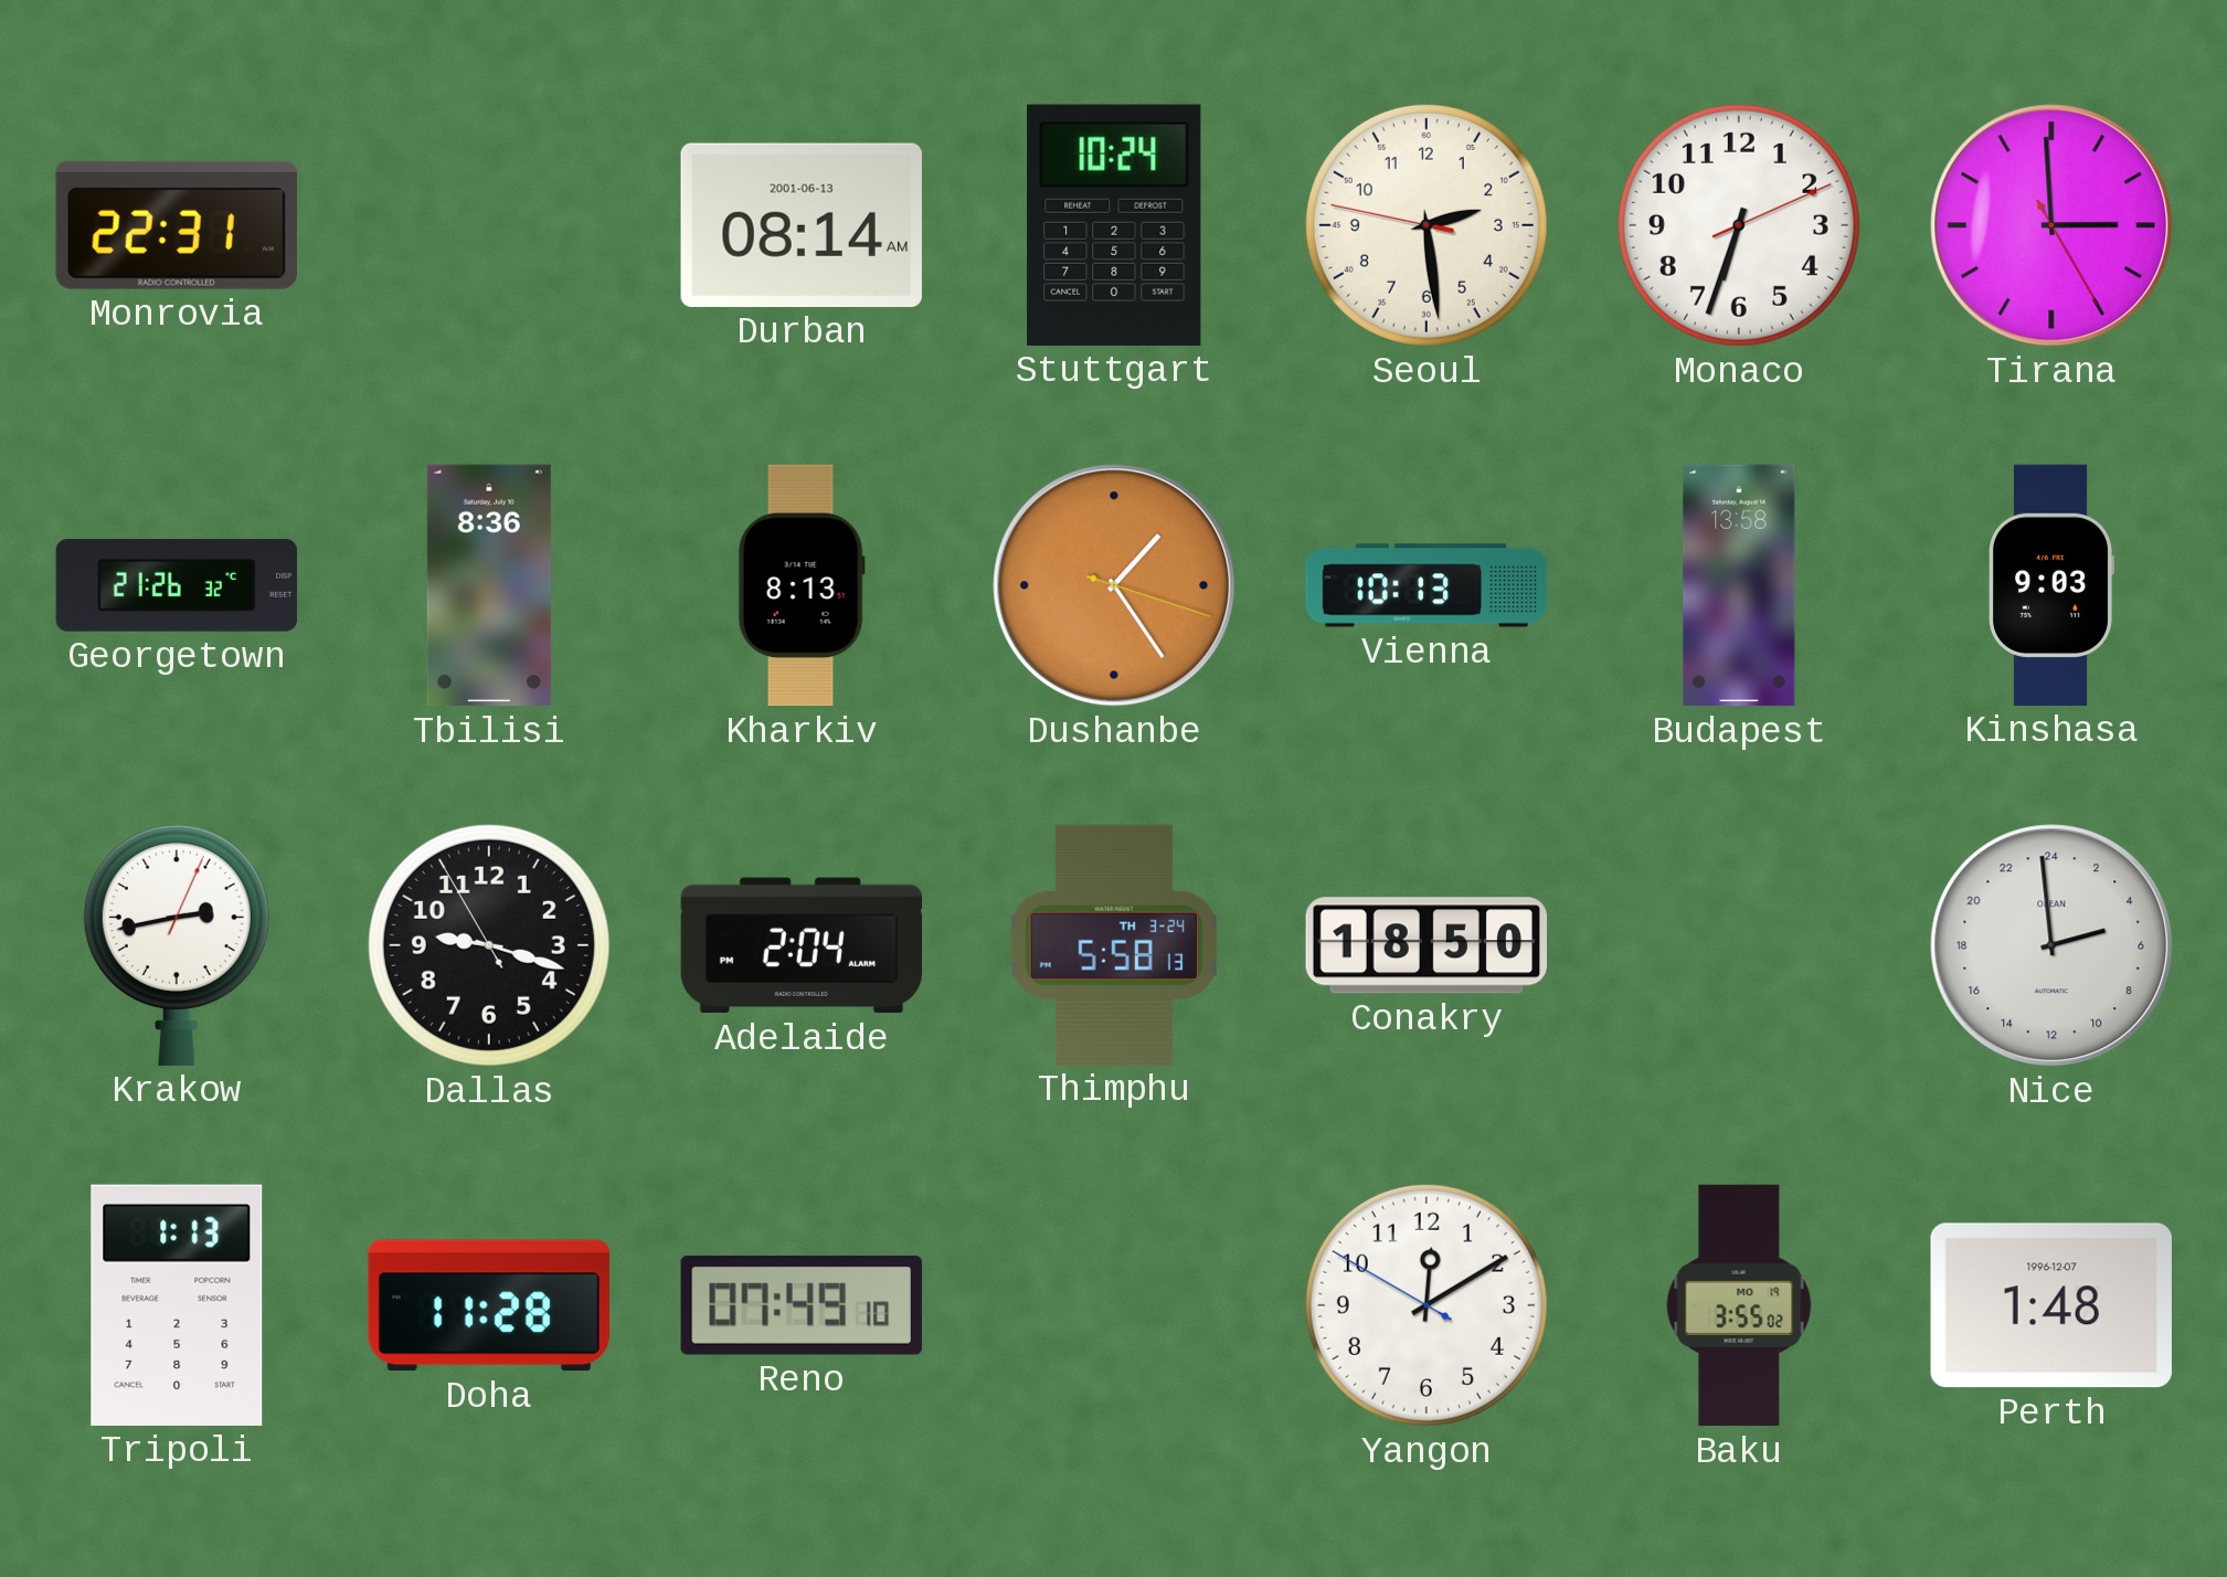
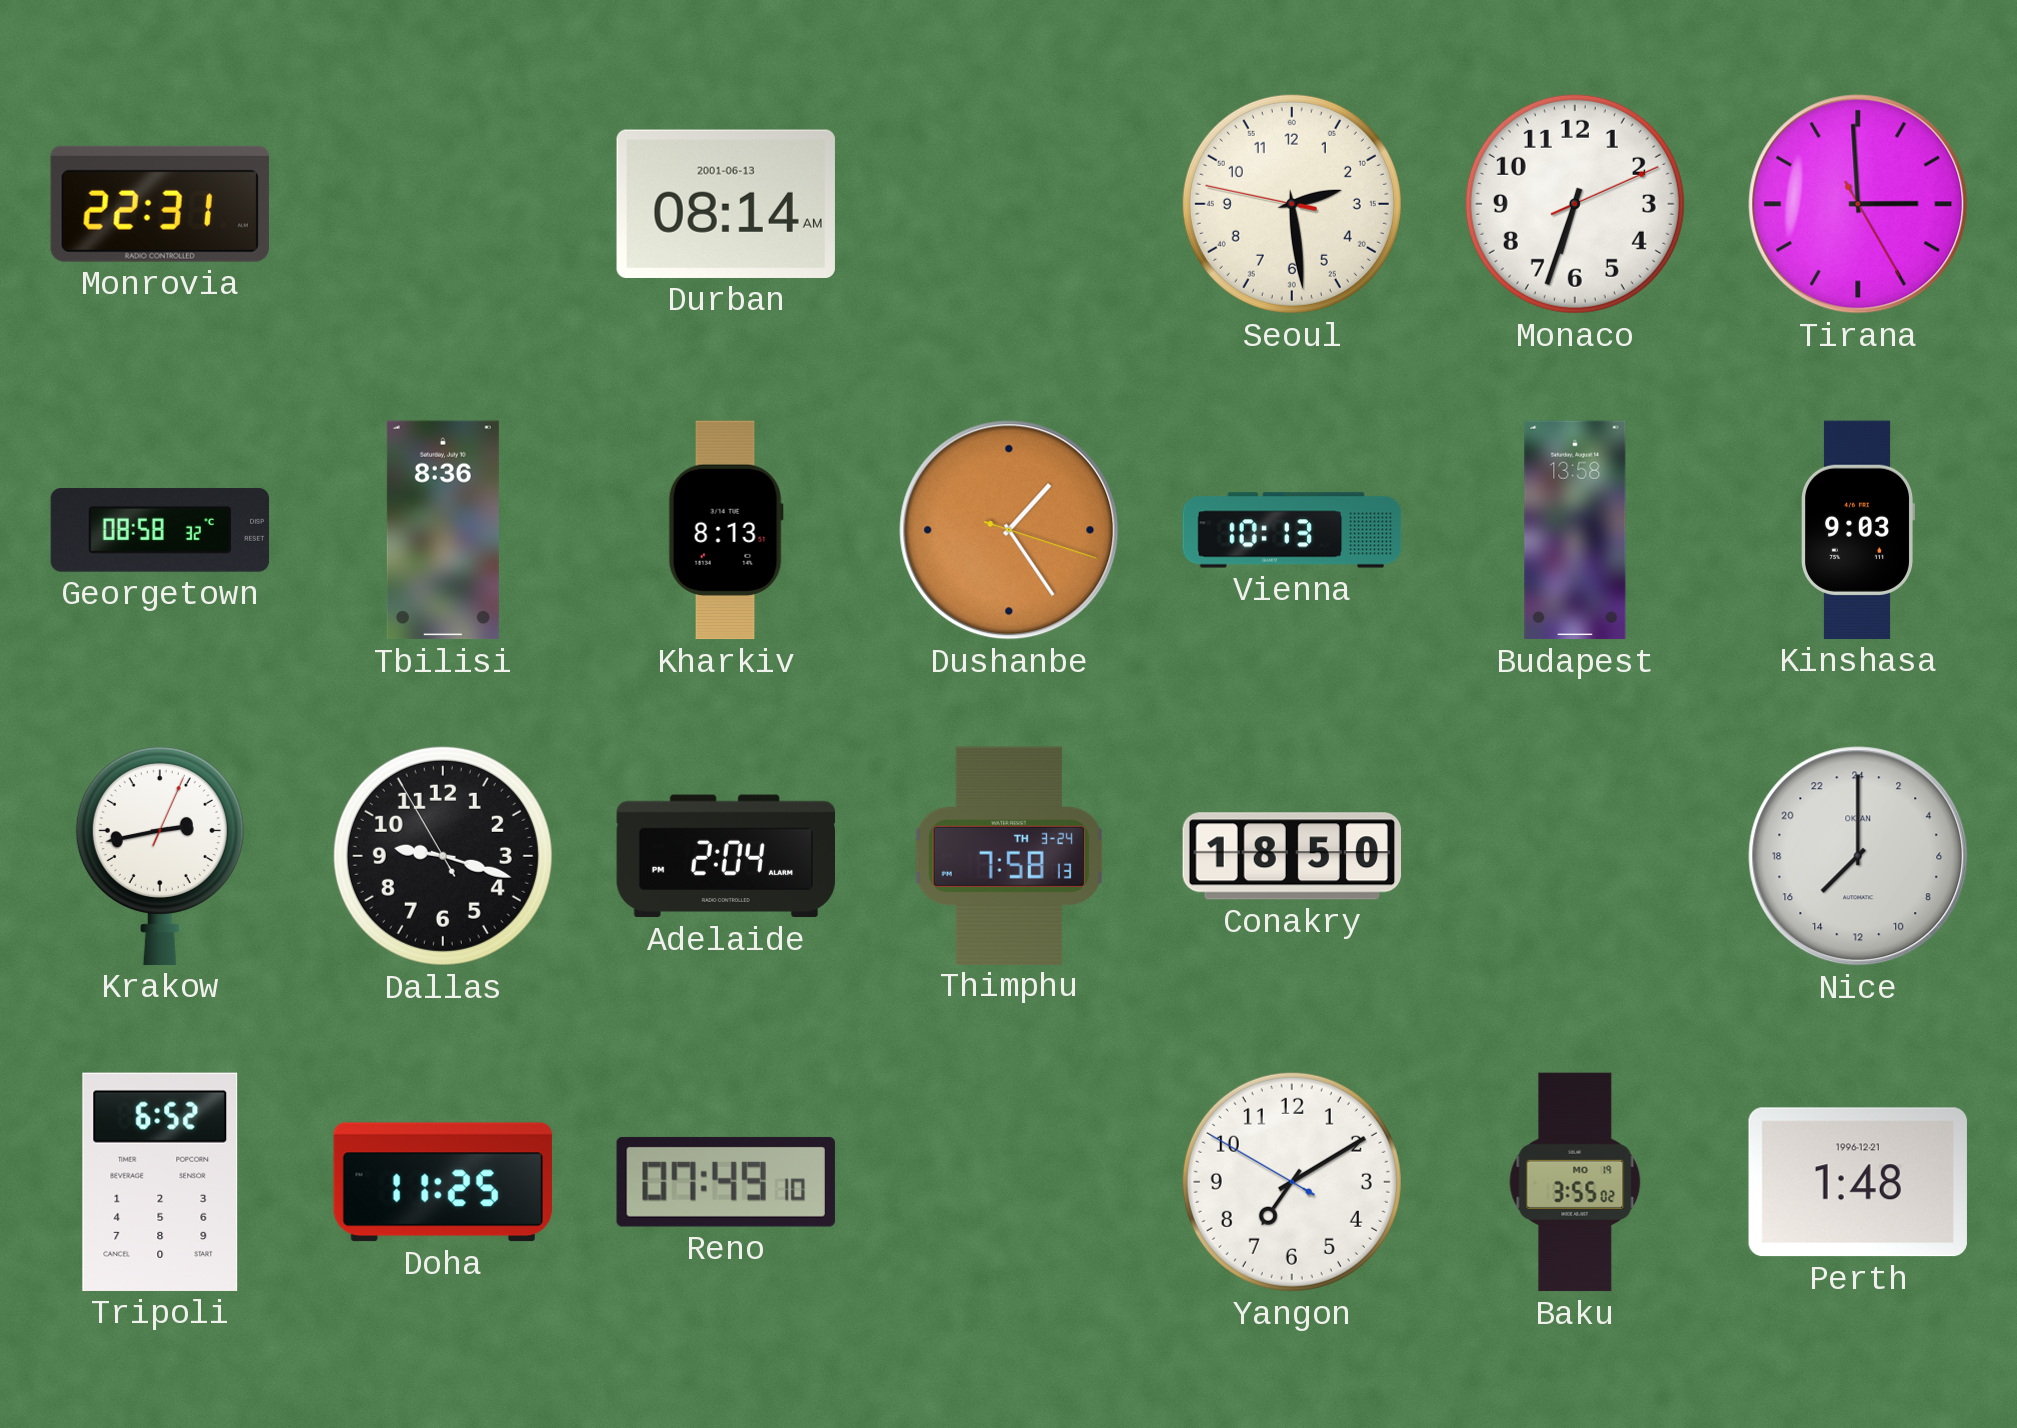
Stuttgart: 10:24 -> none (1114, 225)
Georgetown: 21:26 -> 08:58 (160, 531)
Thimphu: 5:58 -> 7:58 (1009, 855)
Nice: 4:59 -> 15:00 (1858, 856)
Tripoli: 1:13 -> 6:52 (160, 1182)
Doha: 11:28 -> 11:25 (443, 1182)
Yangon: 12:09 -> 7:09 (1292, 1182)
Perth date: 1996-12-07 -> 1996-12-21 (1858, 1182)
